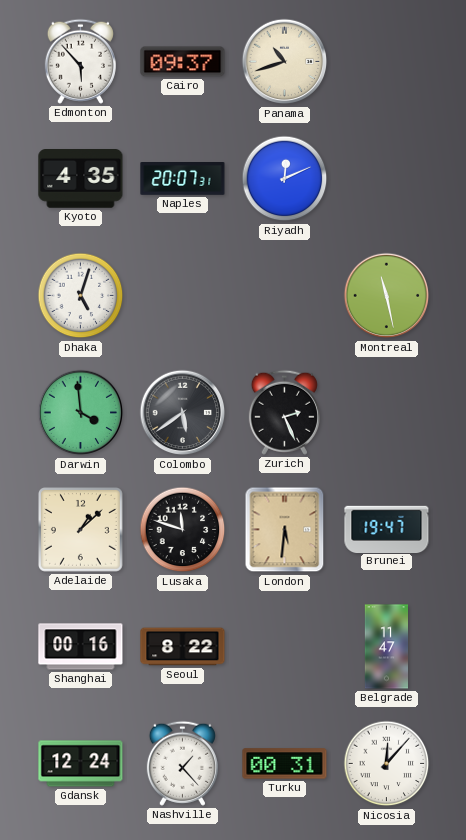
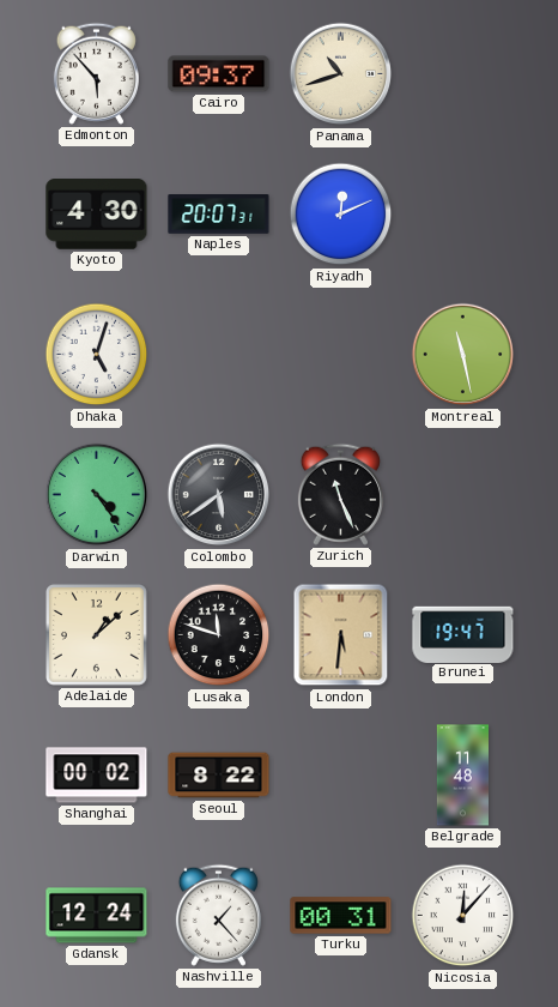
Kyoto: 4:35 -> 4:30 (97, 215)
Darwin: 3:59 -> 4:24 (97, 495)
Zurich: 2:26 -> 11:26 (340, 494)
Shanghai: 00:16 -> 00:02 (97, 776)
Belgrade: 11:47 -> 11:48 (462, 776)
